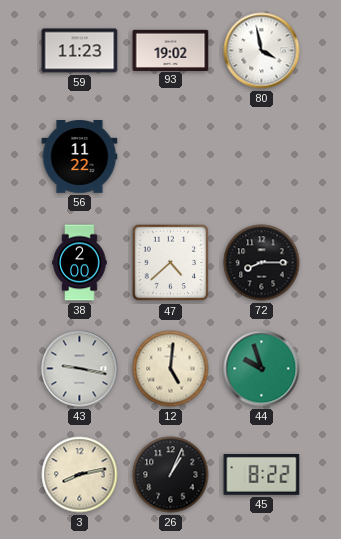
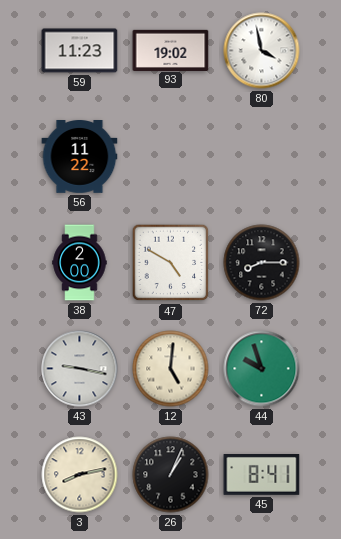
47: 4:38 -> 4:50 (171, 263)
45: 8:22 -> 8:41 (262, 475)
